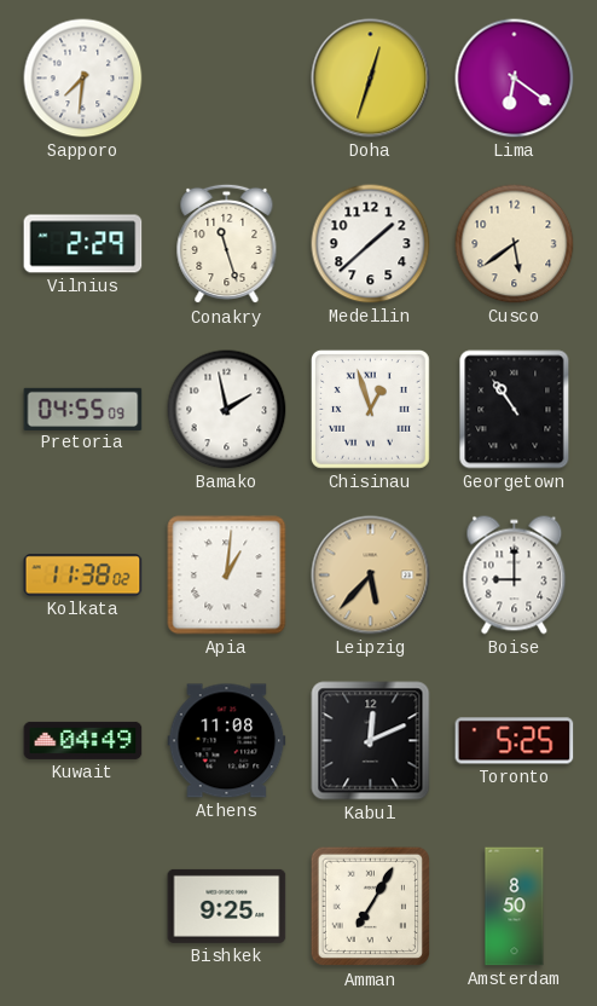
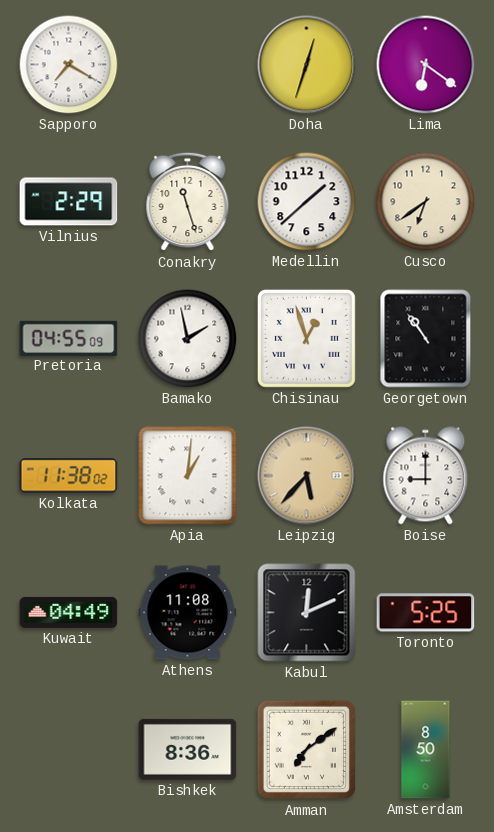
Sapporo: 7:31 -> 7:20 (69, 65)
Cusco: 5:39 -> 6:39 (426, 202)
Bishkek: 9:25 -> 8:36 (188, 749)
Amman: 7:05 -> 7:09 (307, 750)
